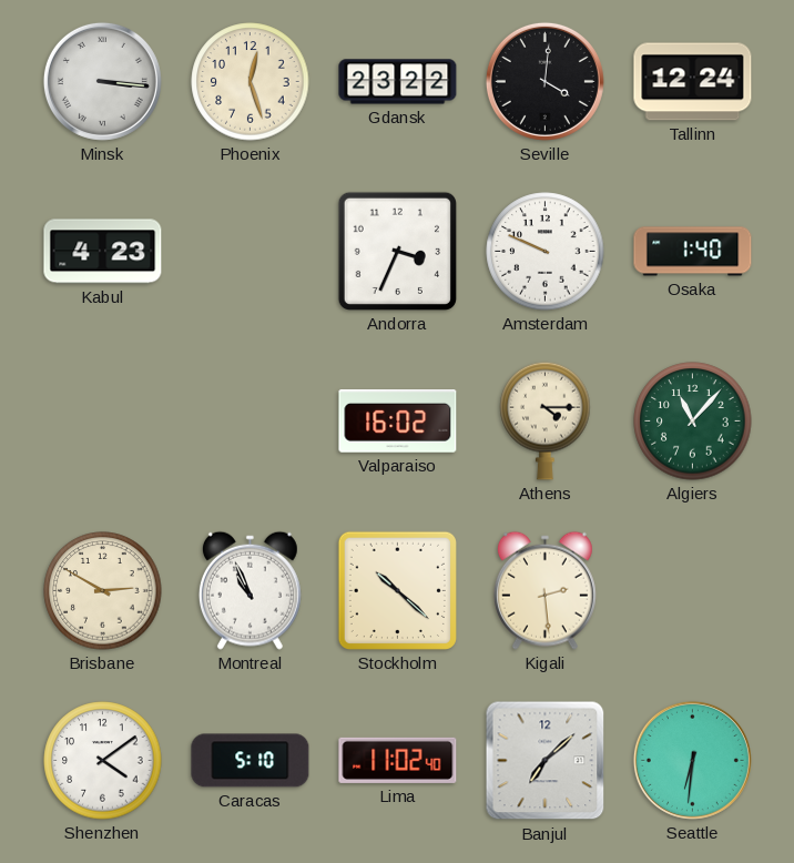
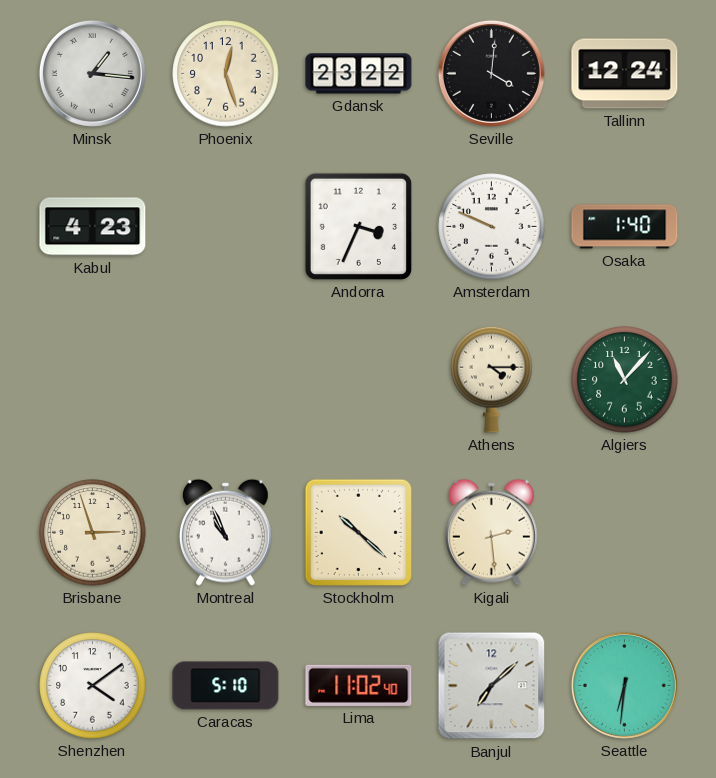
Minsk: 3:16 -> 1:16 (92, 73)
Valparaiso: 16:02 -> none (398, 422)
Brisbane: 2:50 -> 2:57 (93, 533)
